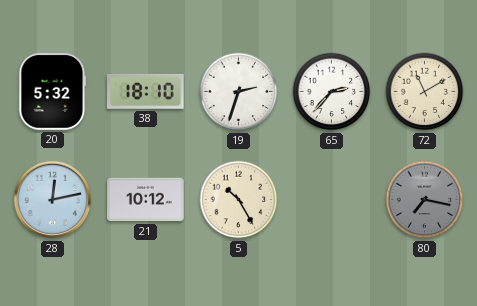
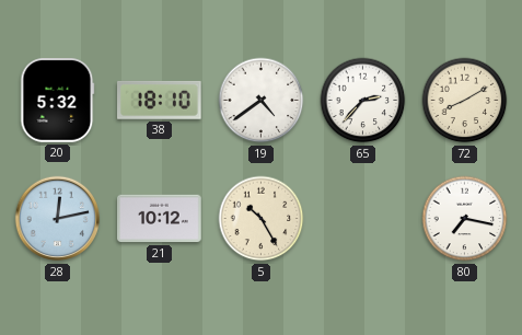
19: 2:33 -> 4:39 (262, 101)
72: 11:10 -> 8:10 (465, 101)
80 dial: grey -> white (465, 219)
